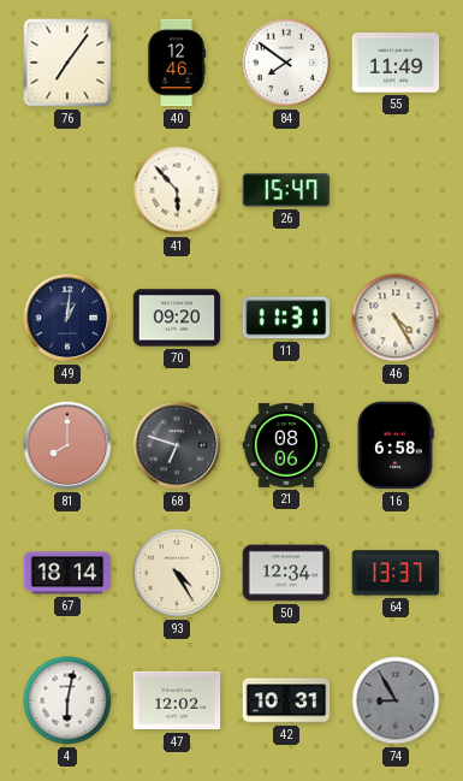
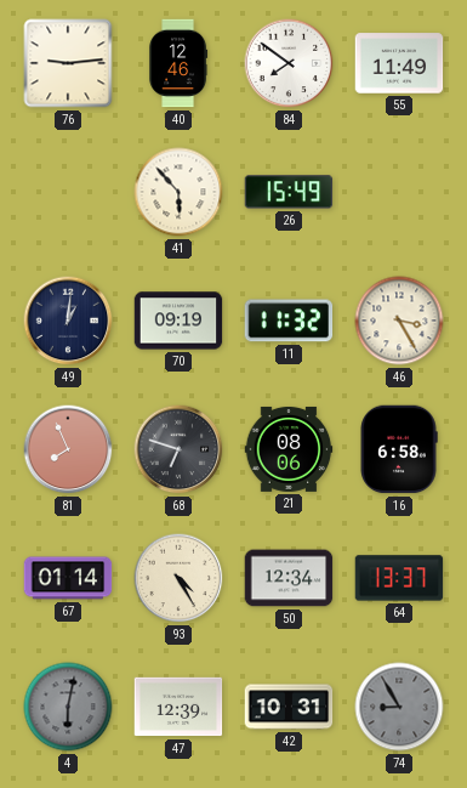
76: 7:06 -> 9:14 (68, 63)
26: 15:47 -> 15:49 (289, 192)
70: 09:20 -> 09:19 (178, 321)
11: 11:31 -> 11:32 (289, 321)
46: 4:25 -> 3:25 (399, 321)
81: 8:00 -> 7:56 (68, 449)
67: 18:14 -> 01:14 (68, 578)
4 dial: white -> grey (68, 707)
47: 12:02 -> 12:39 (178, 707)
